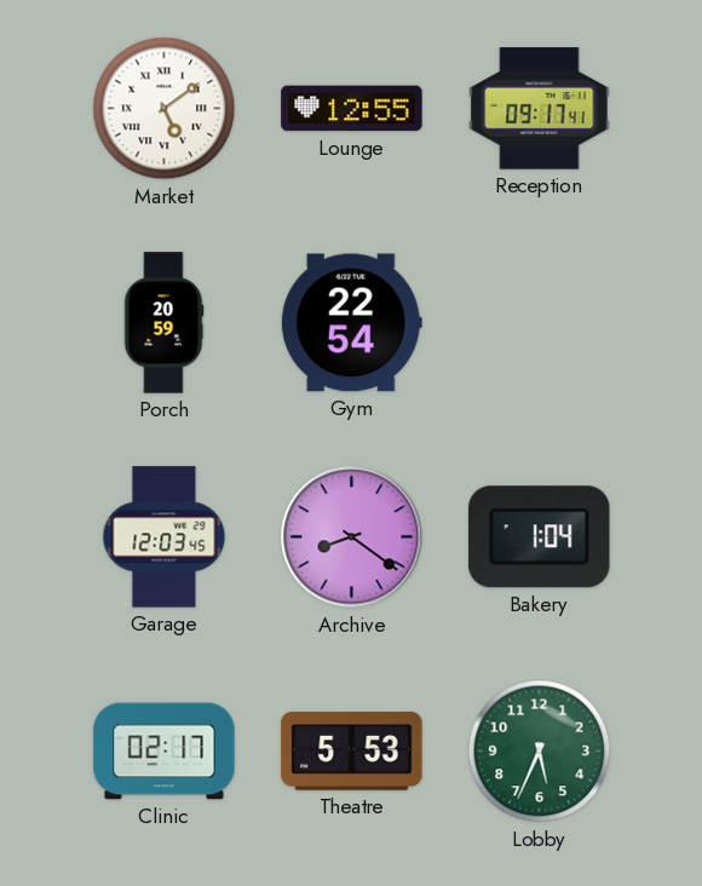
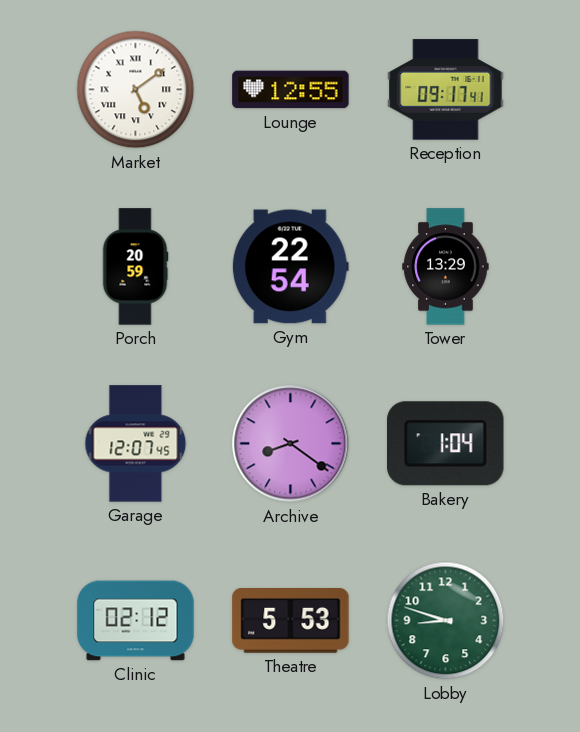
Tower: none -> 13:29 (446, 267)
Garage: 12:03 -> 12:07 (136, 444)
Clinic: 02:17 -> 02:12 (136, 621)
Lobby: 5:34 -> 8:48 (446, 621)
